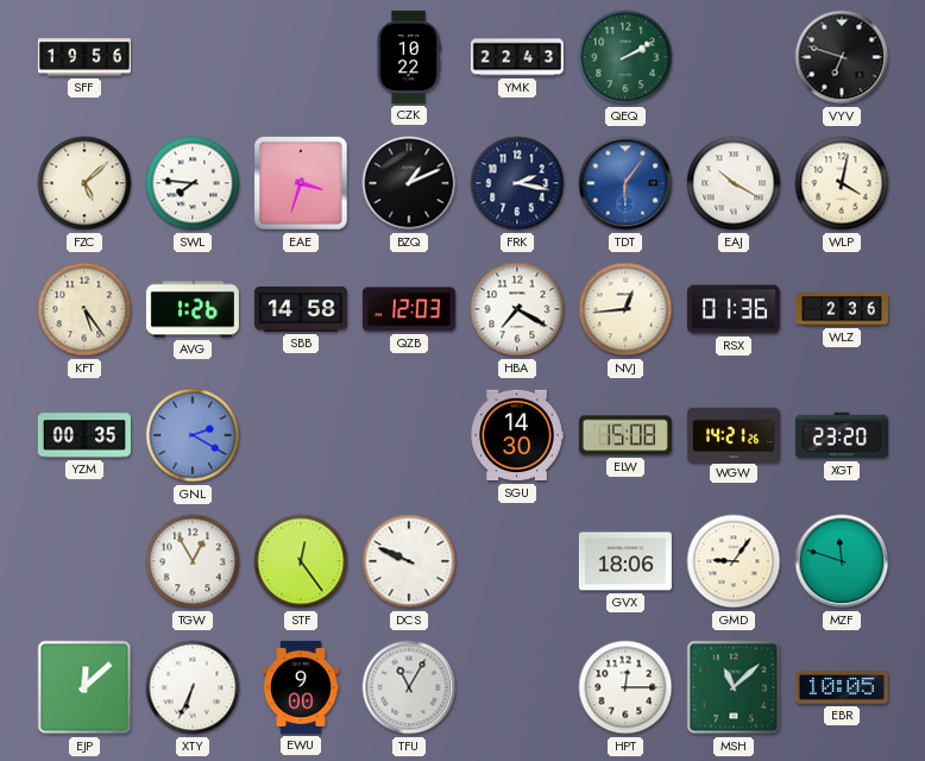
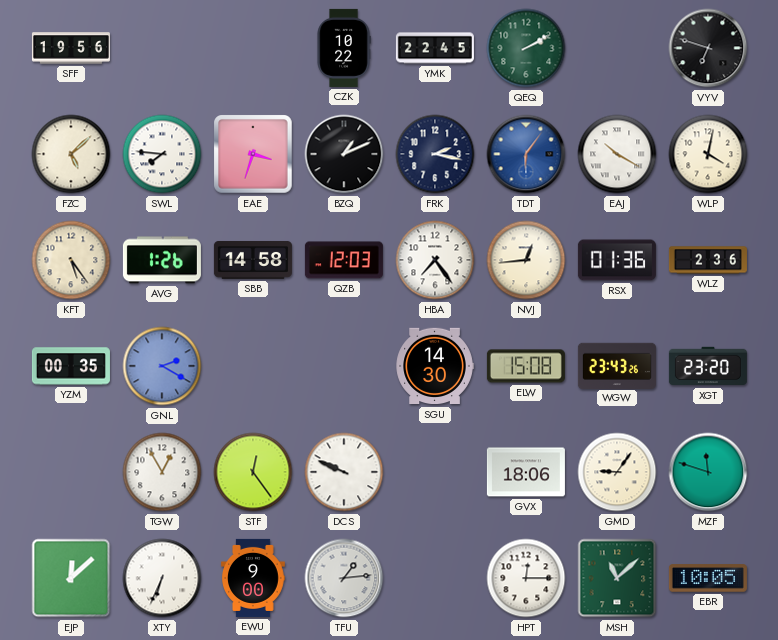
YMK: 22:43 -> 22:45 (435, 48)
HBA: 7:20 -> 7:24 (435, 260)
WGW: 14:21 -> 23:43 (617, 365)
TFU: 11:05 -> 1:14 (344, 578)
